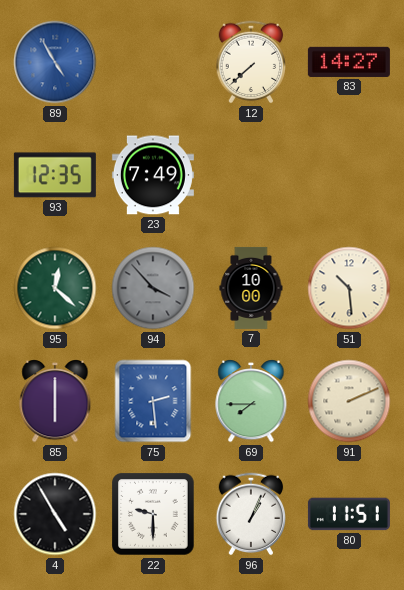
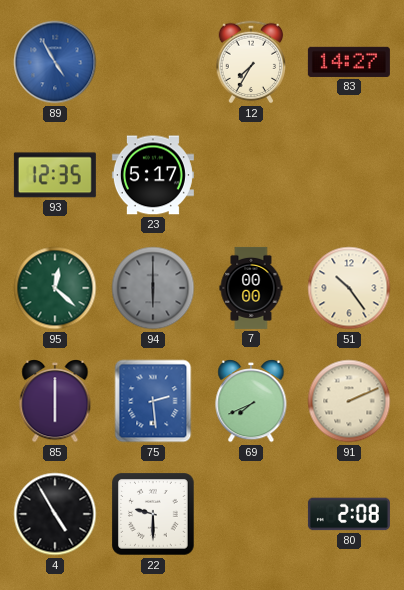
12: 7:38 -> 7:35 (251, 62)
23: 7:49 -> 5:17 (153, 175)
94: 3:53 -> 6:00 (153, 288)
7: 10:00 -> 00:00 (251, 288)
51: 10:29 -> 10:24 (349, 288)
69: 7:45 -> 7:41 (251, 402)
96: 1:04 -> none (251, 514)
80: 11:51 -> 2:08 (349, 514)
